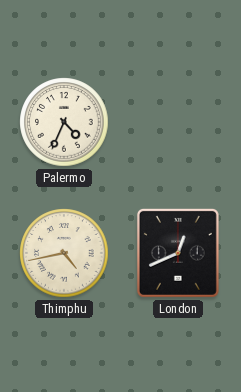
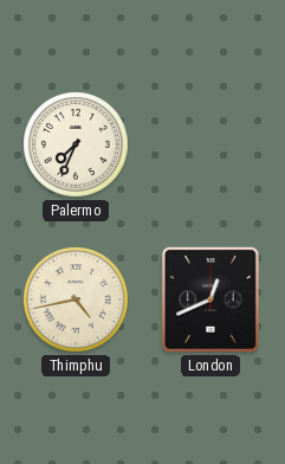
Palermo: 4:34 -> 7:34 (76, 144)
